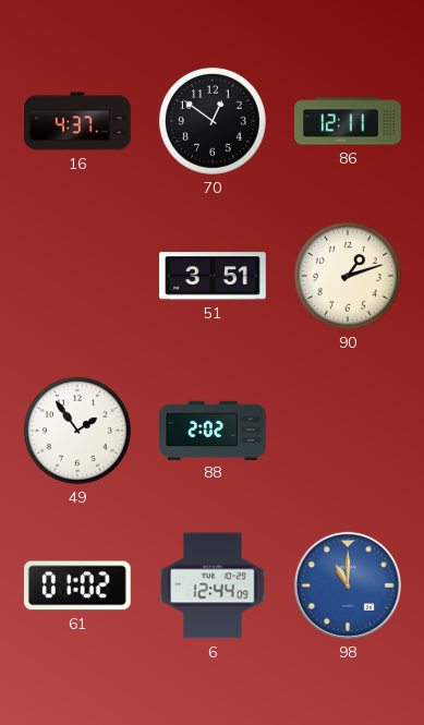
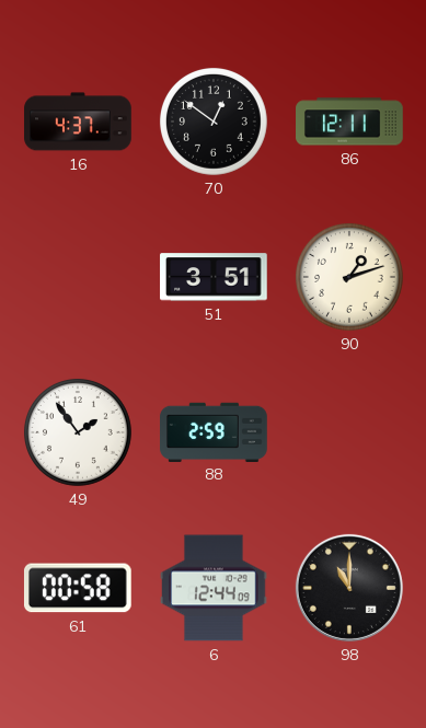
88: 2:02 -> 2:59 (214, 431)
61: 01:02 -> 00:58 (78, 588)
98 dial: blue -> black (349, 588)
